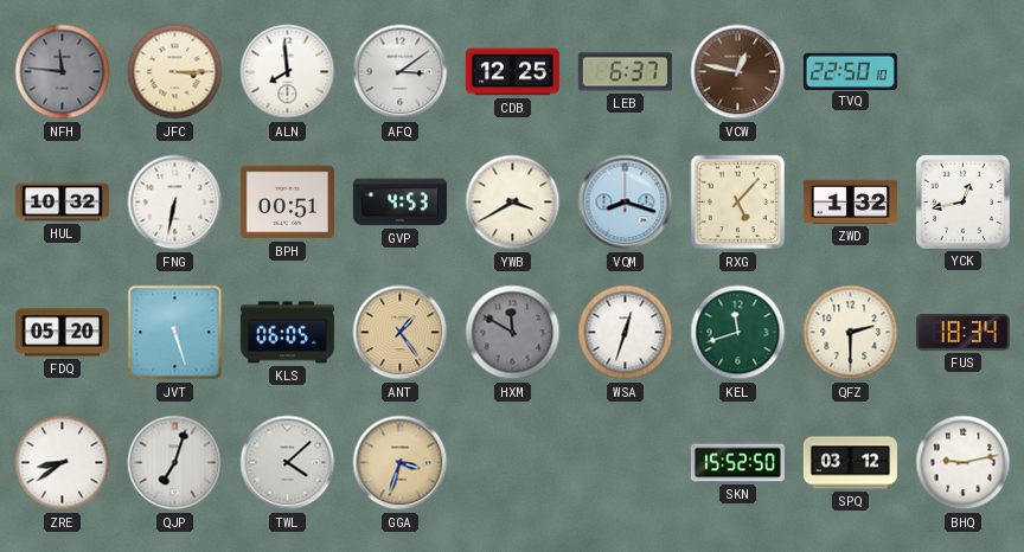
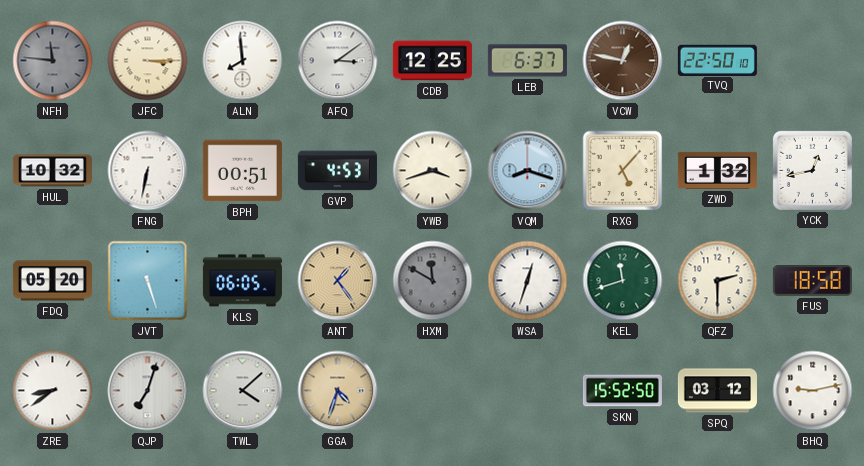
YWB: 3:40 -> 3:42 (433, 171)
FUS: 18:34 -> 18:58 (812, 281)
GGA: 3:33 -> 4:33 (338, 391)
